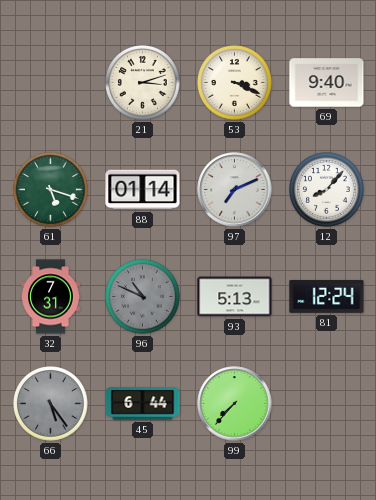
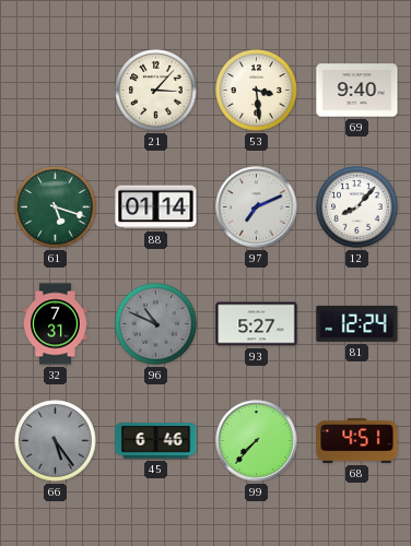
21: 3:12 -> 3:07 (156, 91)
53: 3:19 -> 3:29 (257, 91)
93: 5:13 -> 5:27 (257, 324)
45: 6:44 -> 6:46 (156, 441)
68: none -> 4:51 (357, 441)
